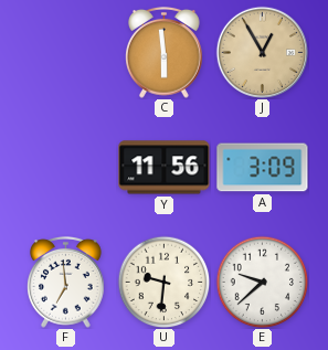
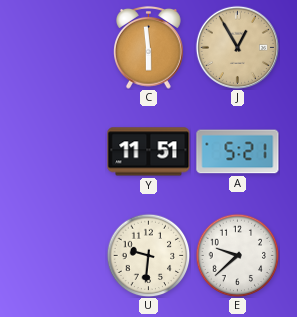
Y: 11:56 -> 11:51 (149, 152)
A: 3:09 -> 5:21 (238, 152)
F: 6:59 -> none (66, 282)
